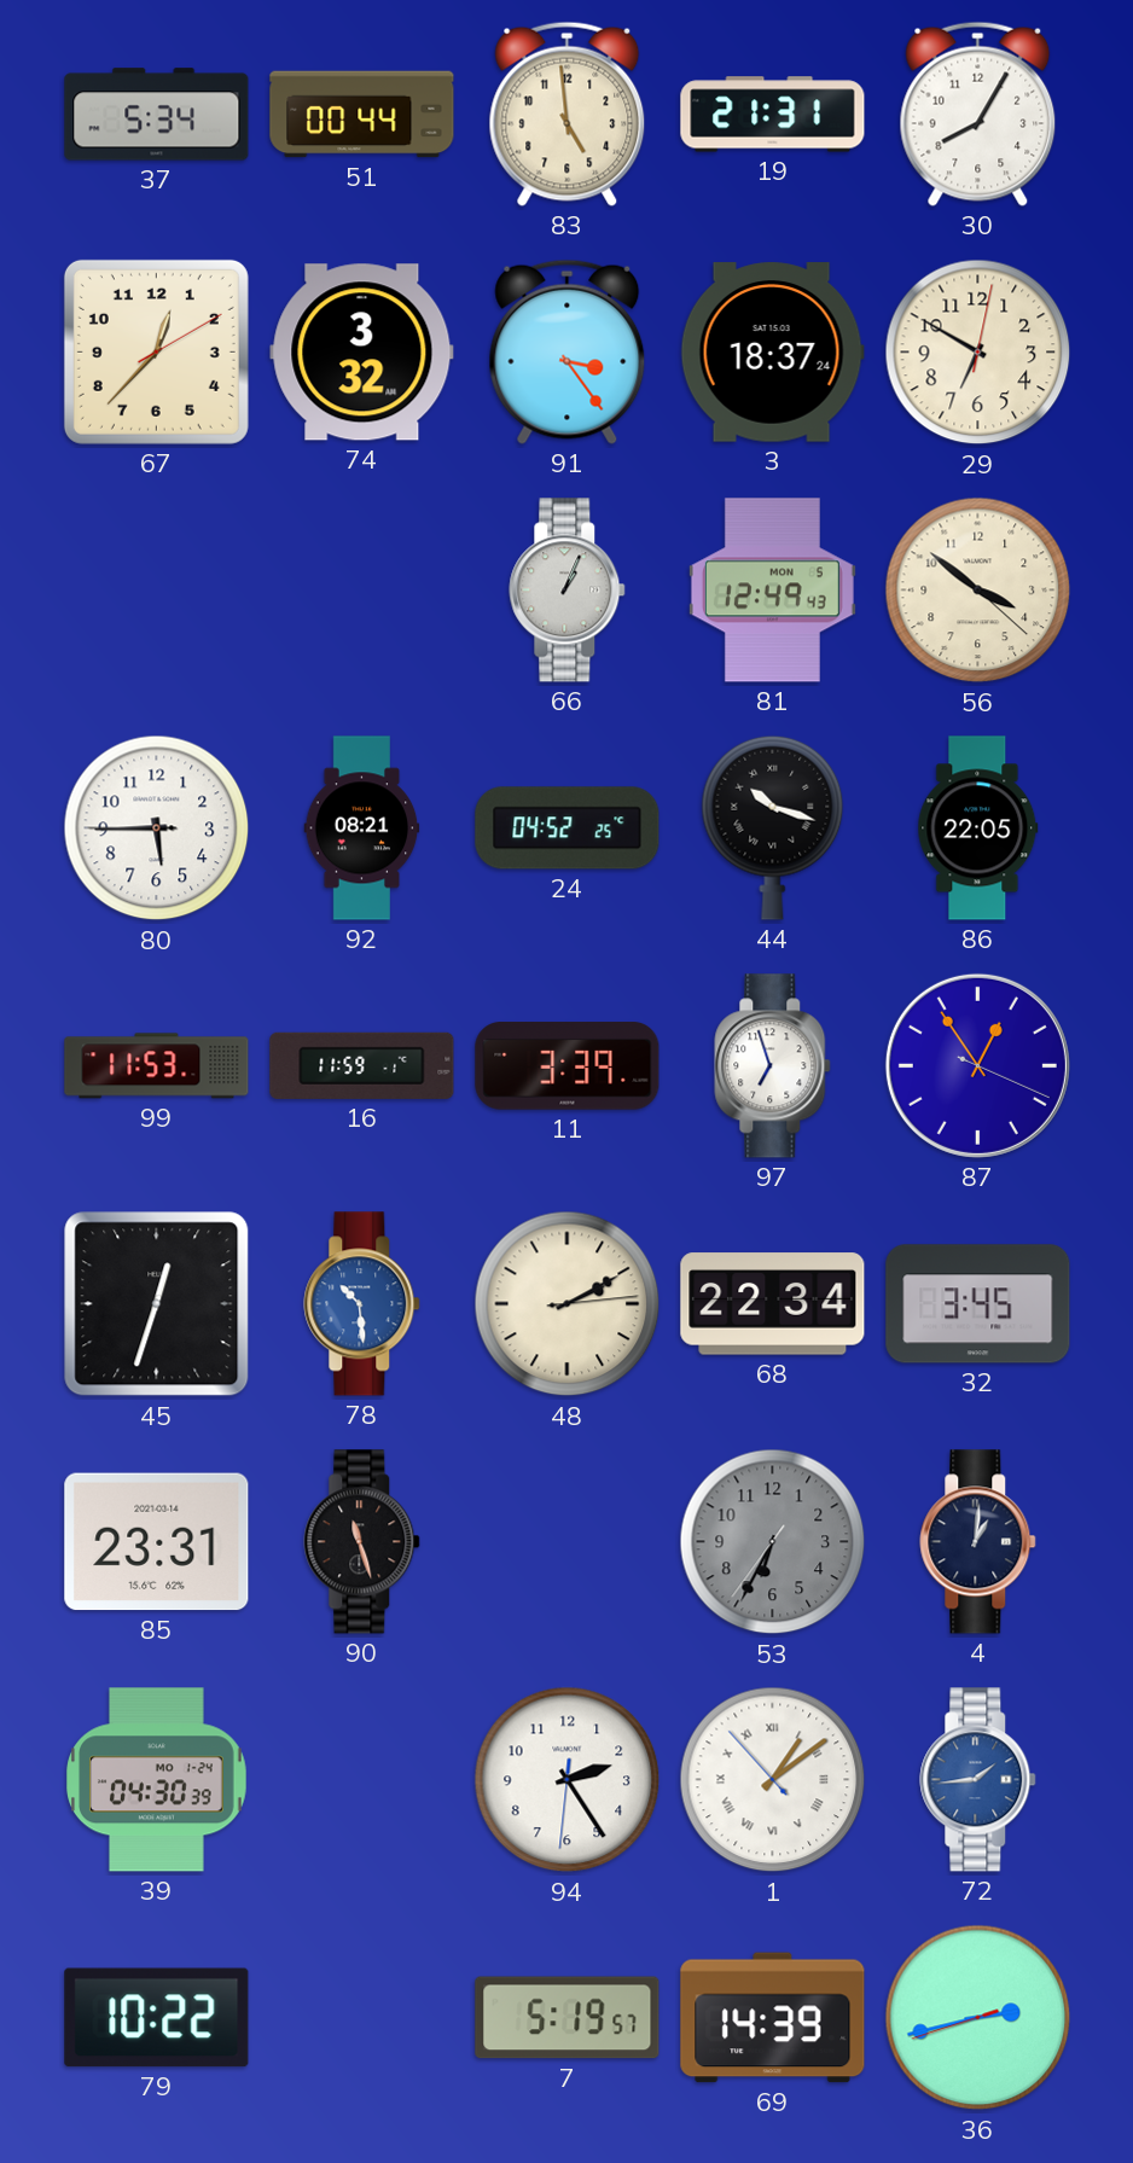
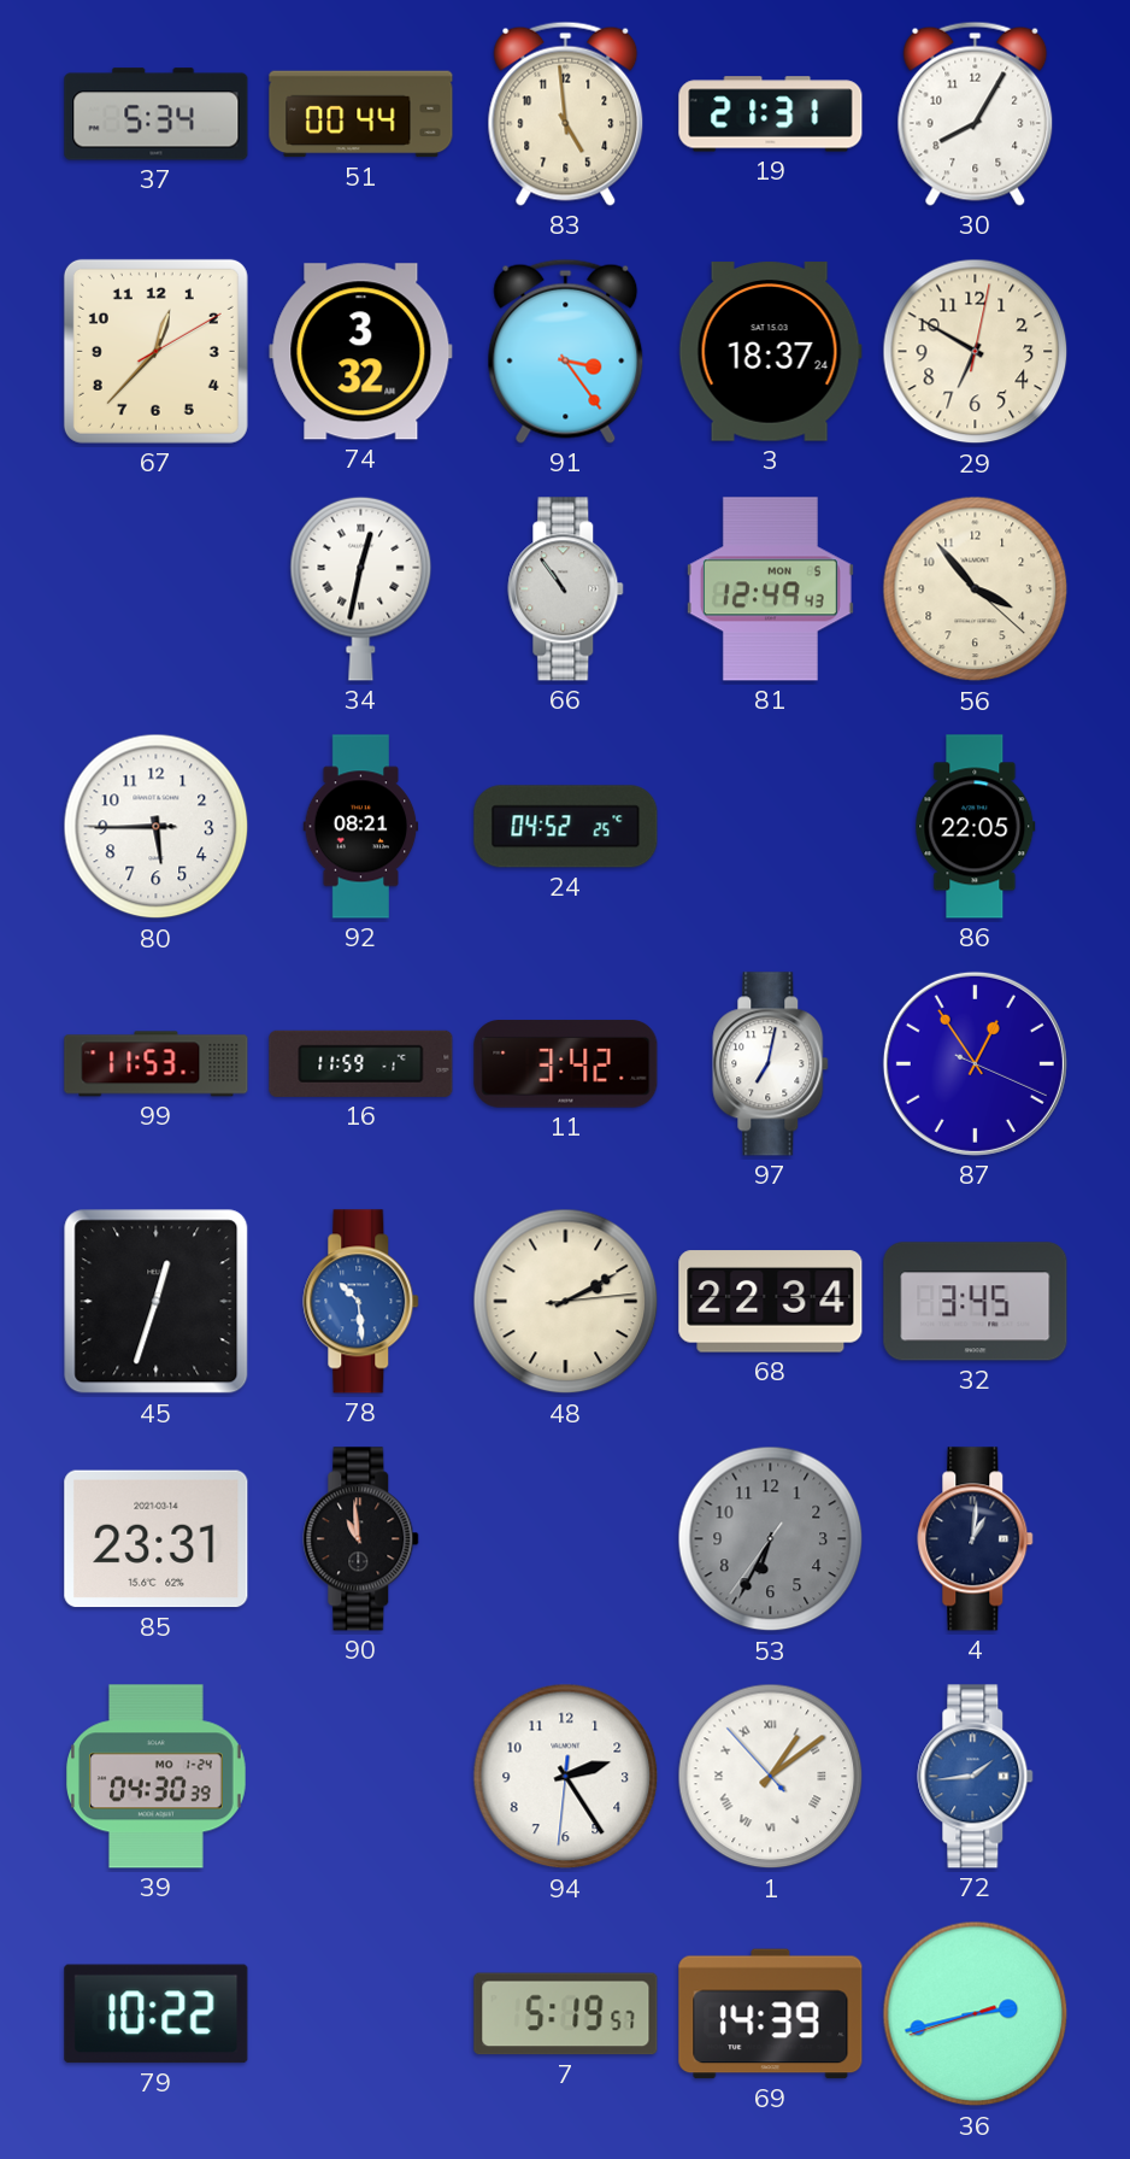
34: none -> 12:32 (361, 588)
66: 1:04 -> 10:54 (566, 589)
56: 3:51 -> 3:53 (976, 589)
44: 10:18 -> none (773, 827)
11: 3:39 -> 3:42 (566, 1064)
97: 6:57 -> 7:02 (771, 1064)
90: 11:27 -> 10:59 (361, 1539)
